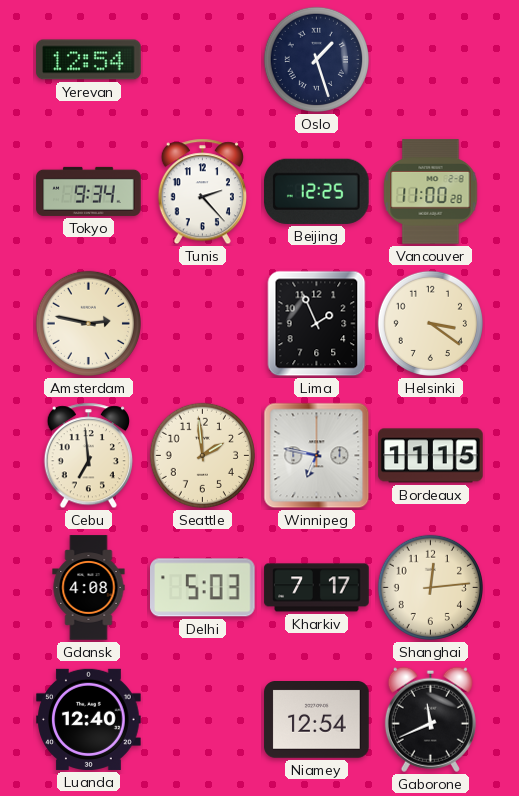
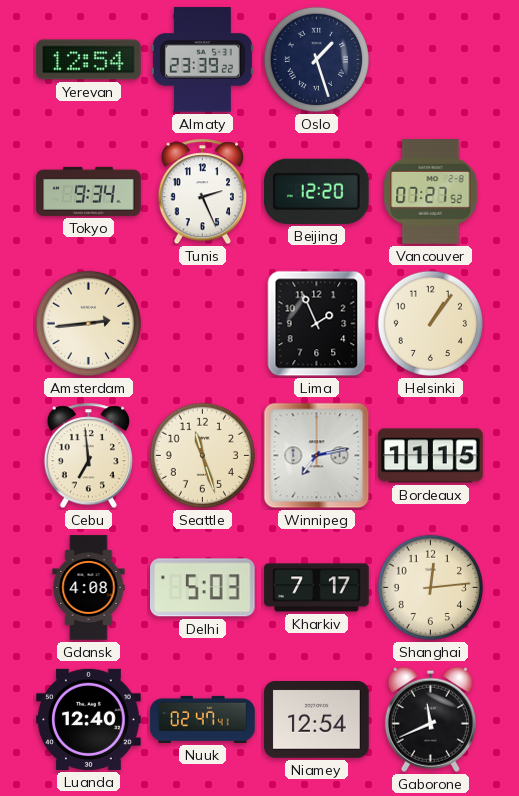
Almaty: none -> 23:39 (202, 60)
Tunis: 2:23 -> 2:26 (202, 192)
Beijing: 12:25 -> 12:20 (317, 191)
Vancouver: 11:00 -> 07:27 (431, 192)
Amsterdam: 2:47 -> 2:44 (88, 323)
Helsinki: 3:21 -> 1:06 (430, 323)
Seattle: 1:59 -> 11:27 (202, 455)
Winnipeg: 6:47 -> 7:13 (317, 456)
Nuuk: none -> 02:47 (203, 719)
